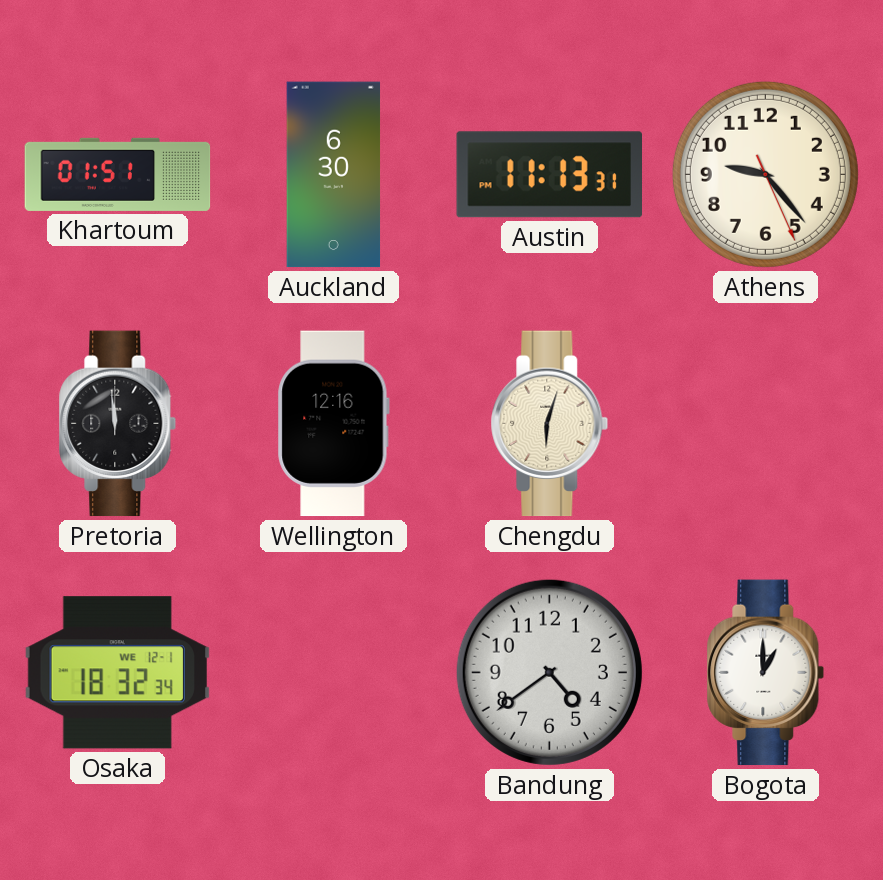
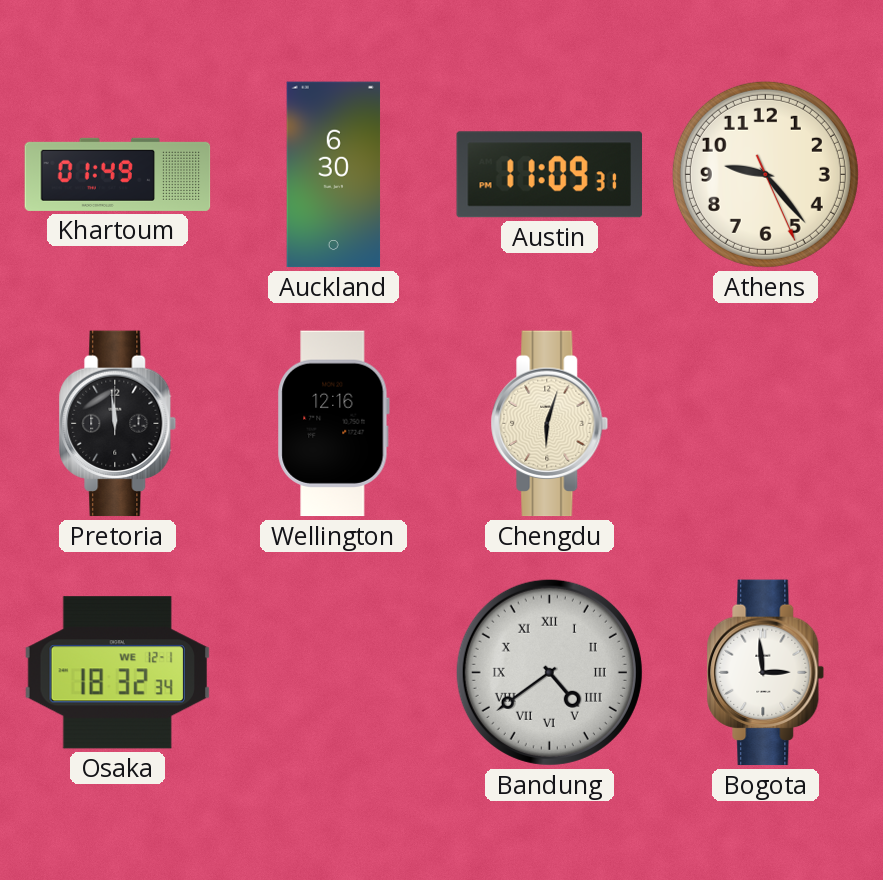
Khartoum: 01:51 -> 01:49 (118, 174)
Austin: 11:13 -> 11:09 (549, 175)
Bandung numerals: Arabic -> Roman (549, 672)
Bogota: 1:00 -> 2:59 (766, 673)
